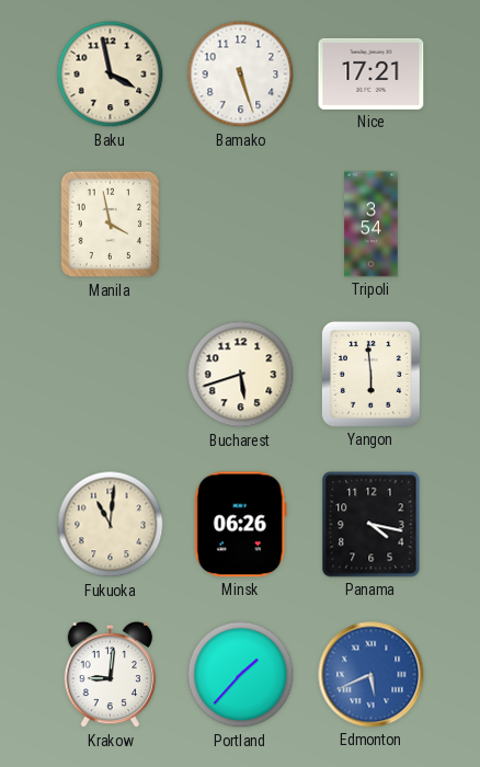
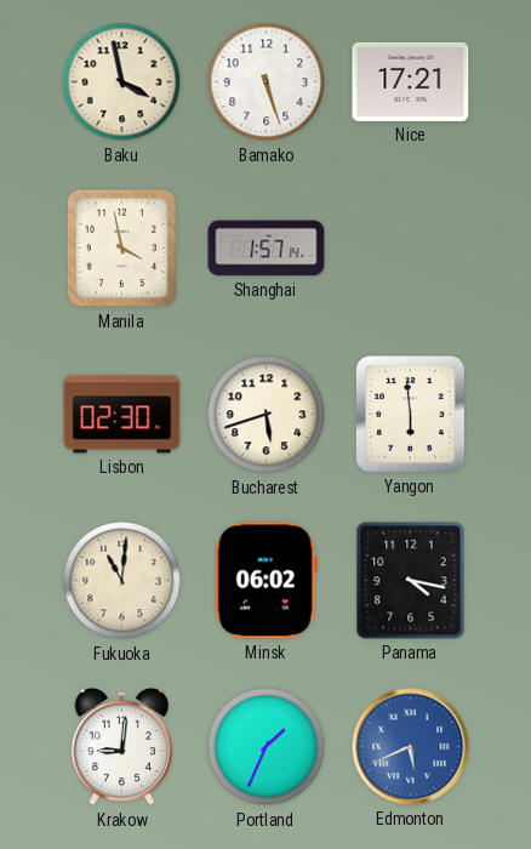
Shanghai: none -> 1:57 (267, 249)
Tripoli: 3:54 -> none (372, 225)
Lisbon: none -> 02:30 (122, 415)
Minsk: 06:26 -> 06:02 (265, 581)
Portland: 1:37 -> 1:34 (267, 747)
